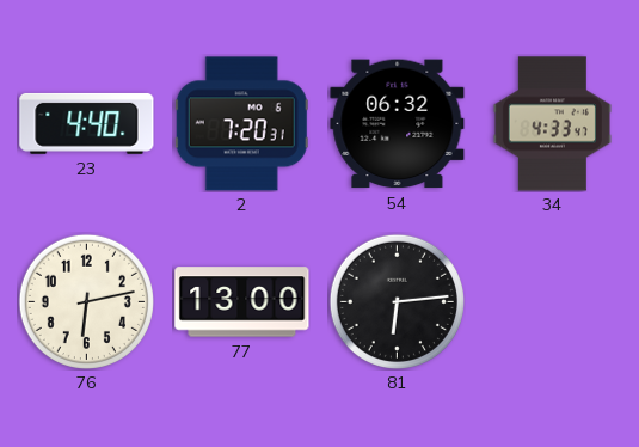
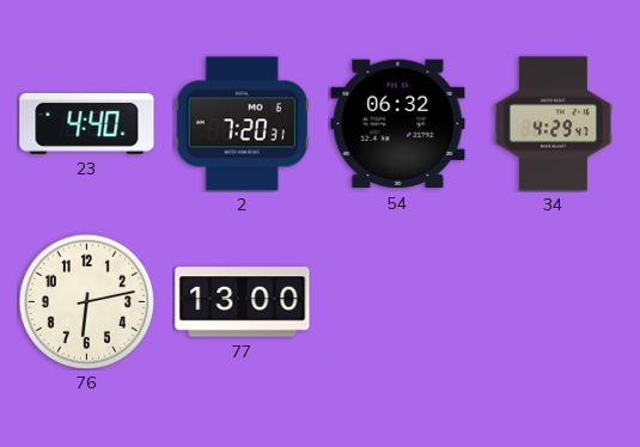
34: 4:33 -> 4:29 (553, 124)
81: 6:14 -> none (397, 301)
